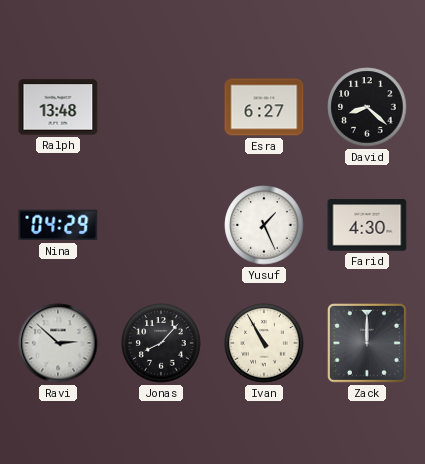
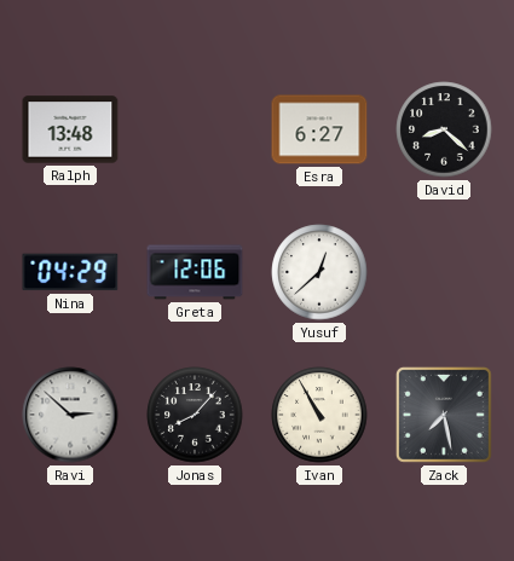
Greta: none -> 12:06 (195, 272)
Yusuf: 1:26 -> 12:38 (319, 272)
Farid: 4:30 -> none (367, 225)
Zack: 12:00 -> 7:28 (444, 415)
